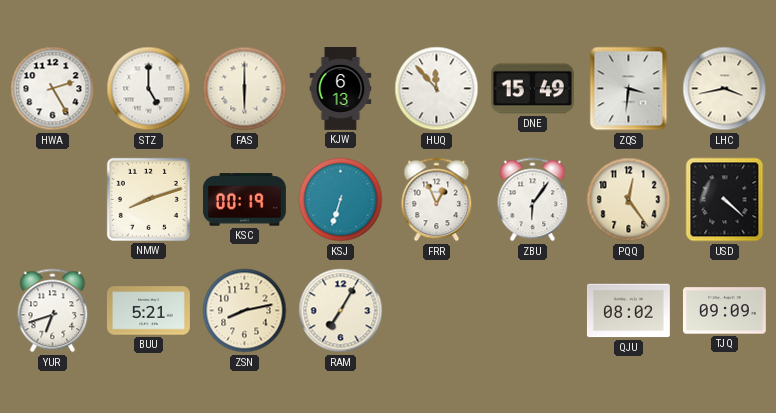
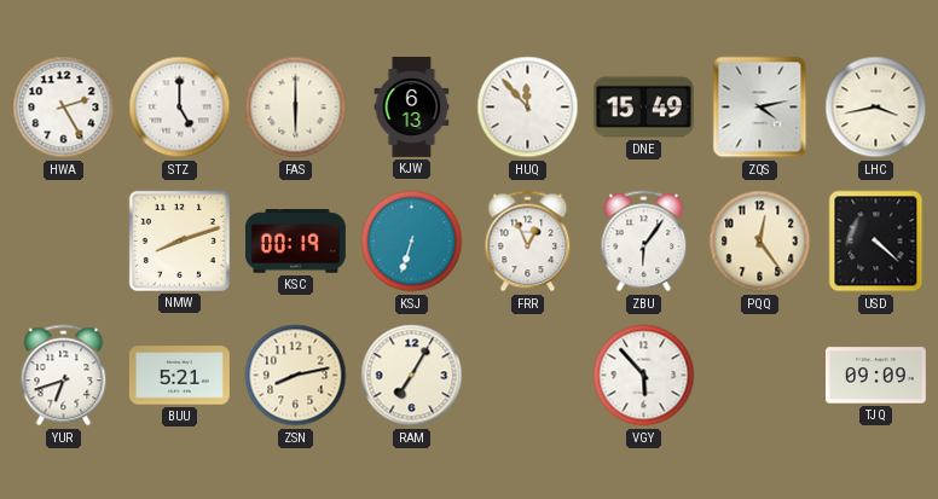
ZQS: 3:31 -> 4:13 (760, 108)
VGY: none -> 5:53 (644, 376)
QJU: 08:02 -> none (628, 311)
